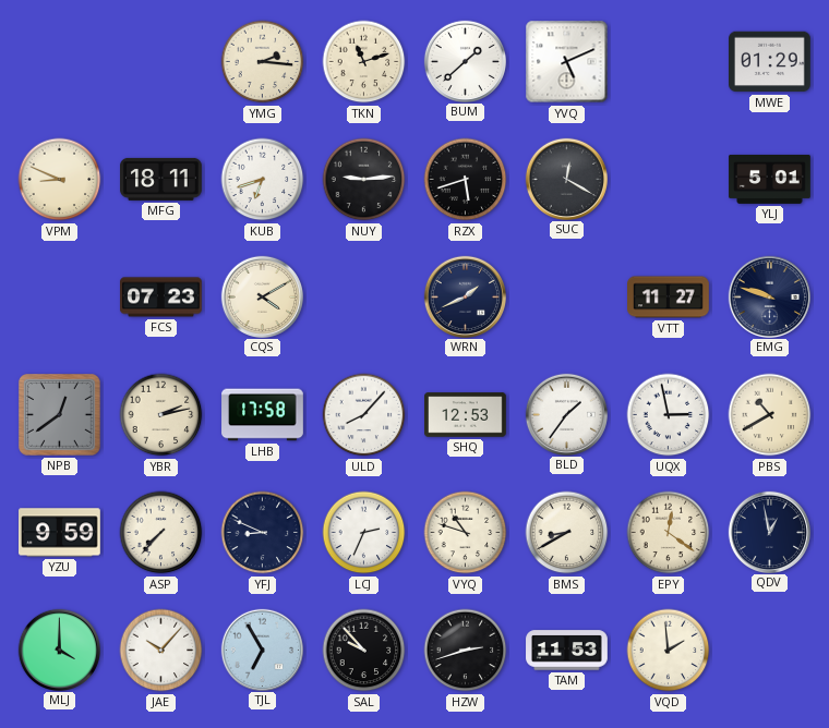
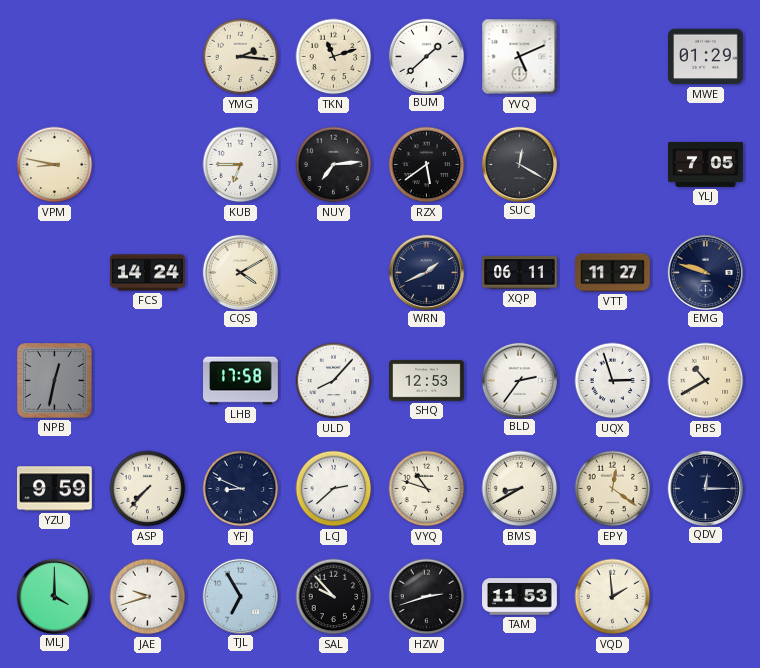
VPM: 8:49 -> 8:47 (55, 165)
MFG: 18:11 -> none (161, 179)
KUB: 6:42 -> 6:45 (241, 165)
NUY: 9:14 -> 7:14 (334, 165)
RZX: 5:42 -> 5:39 (427, 165)
YLJ: 5:01 -> 7:05 (706, 164)
FCS: 07:23 -> 14:24 (148, 273)
XQP: none -> 06:11 (520, 273)
NPB: 12:39 -> 12:32 (55, 381)
YBR: 2:13 -> none (161, 415)
BLD: 1:36 -> 2:36 (519, 380)
UQX: 2:58 -> 2:57 (613, 381)
LCJ: 2:34 -> 2:38 (334, 489)
QDV: 12:58 -> 12:15 (705, 488)
JAE: 10:07 -> 9:42 (148, 597)
